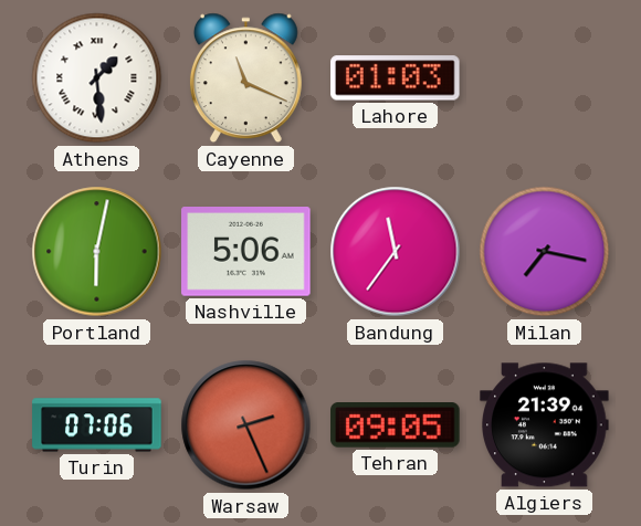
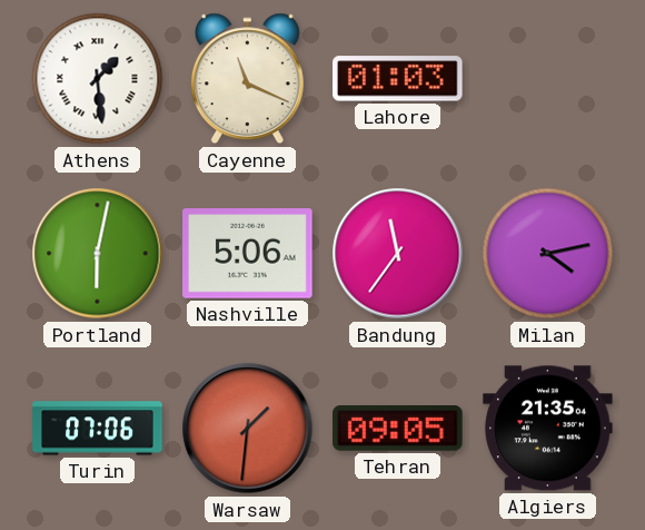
Milan: 7:17 -> 4:13 (548, 254)
Warsaw: 2:26 -> 1:31 (248, 429)
Algiers: 21:39 -> 21:35 (548, 429)
